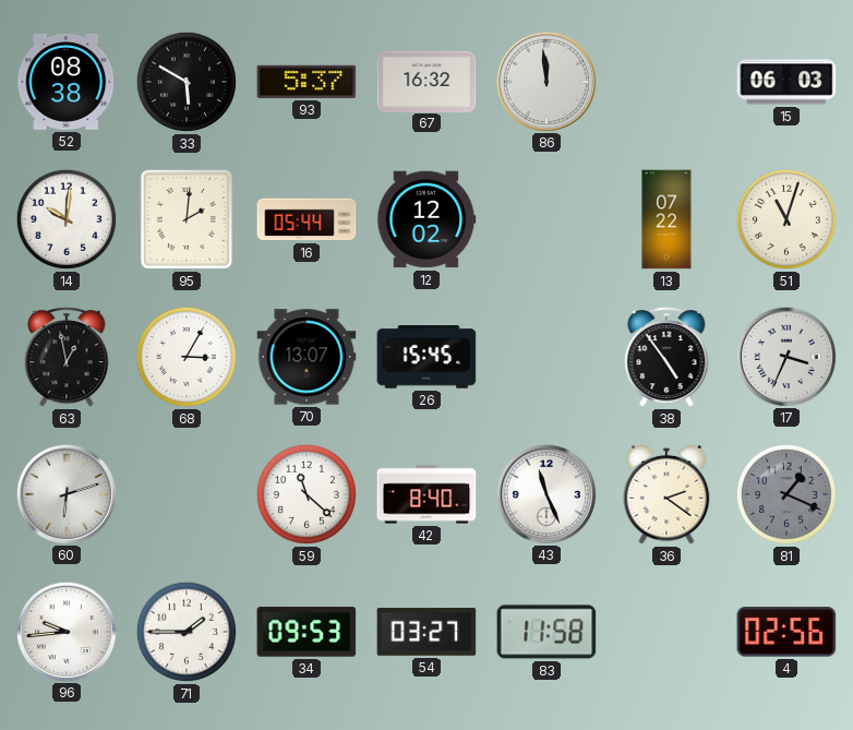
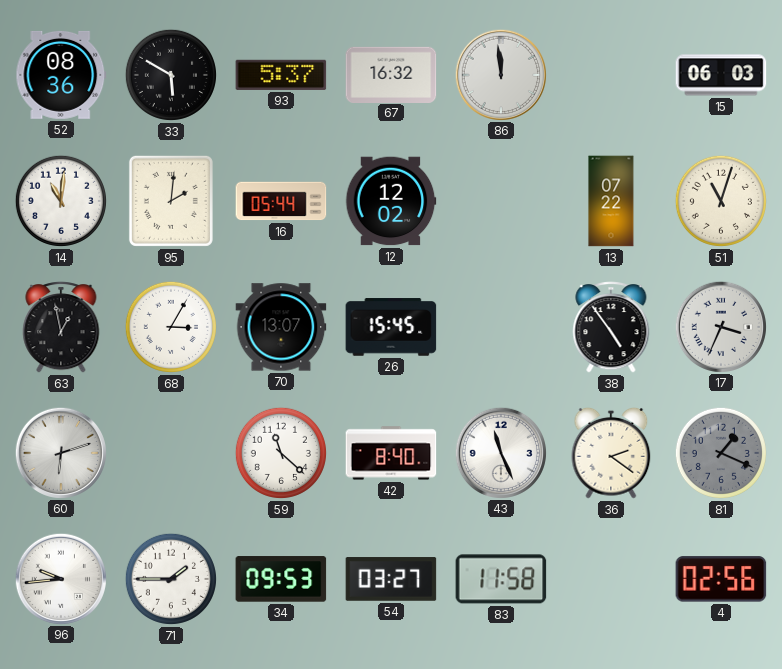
52: 08:38 -> 08:36 (61, 75)
14: 10:01 -> 11:01 (61, 201)
